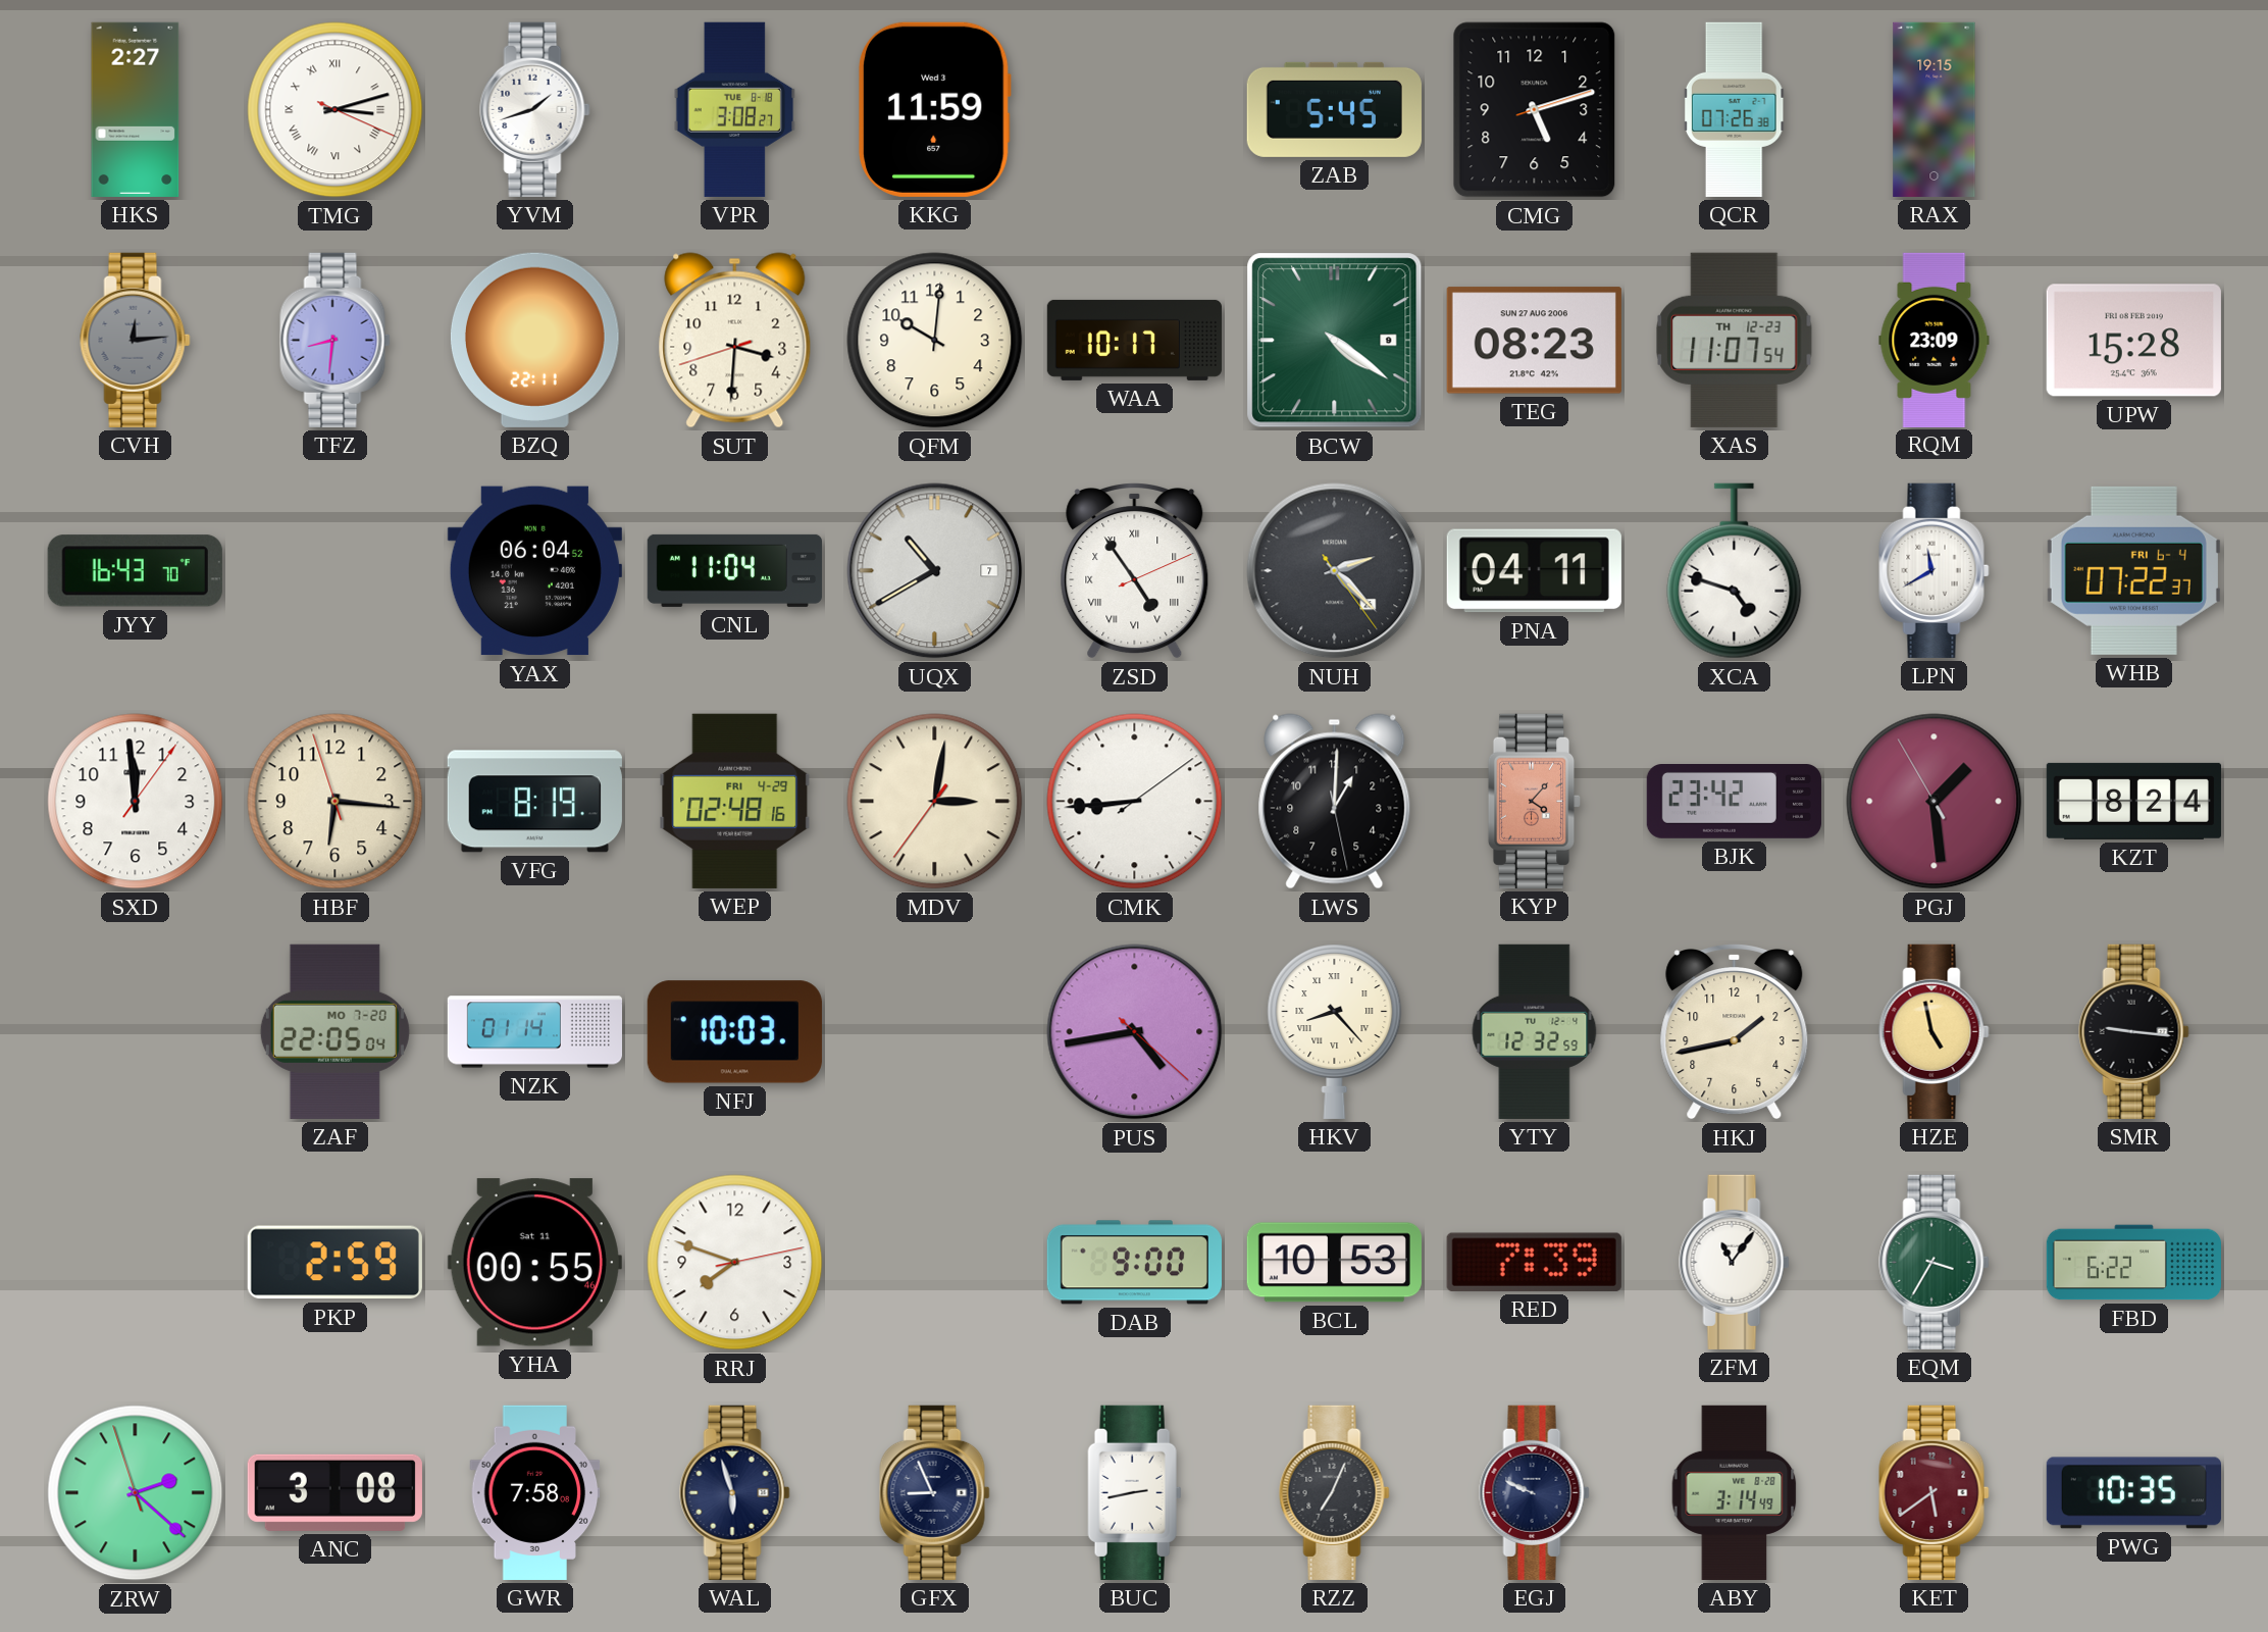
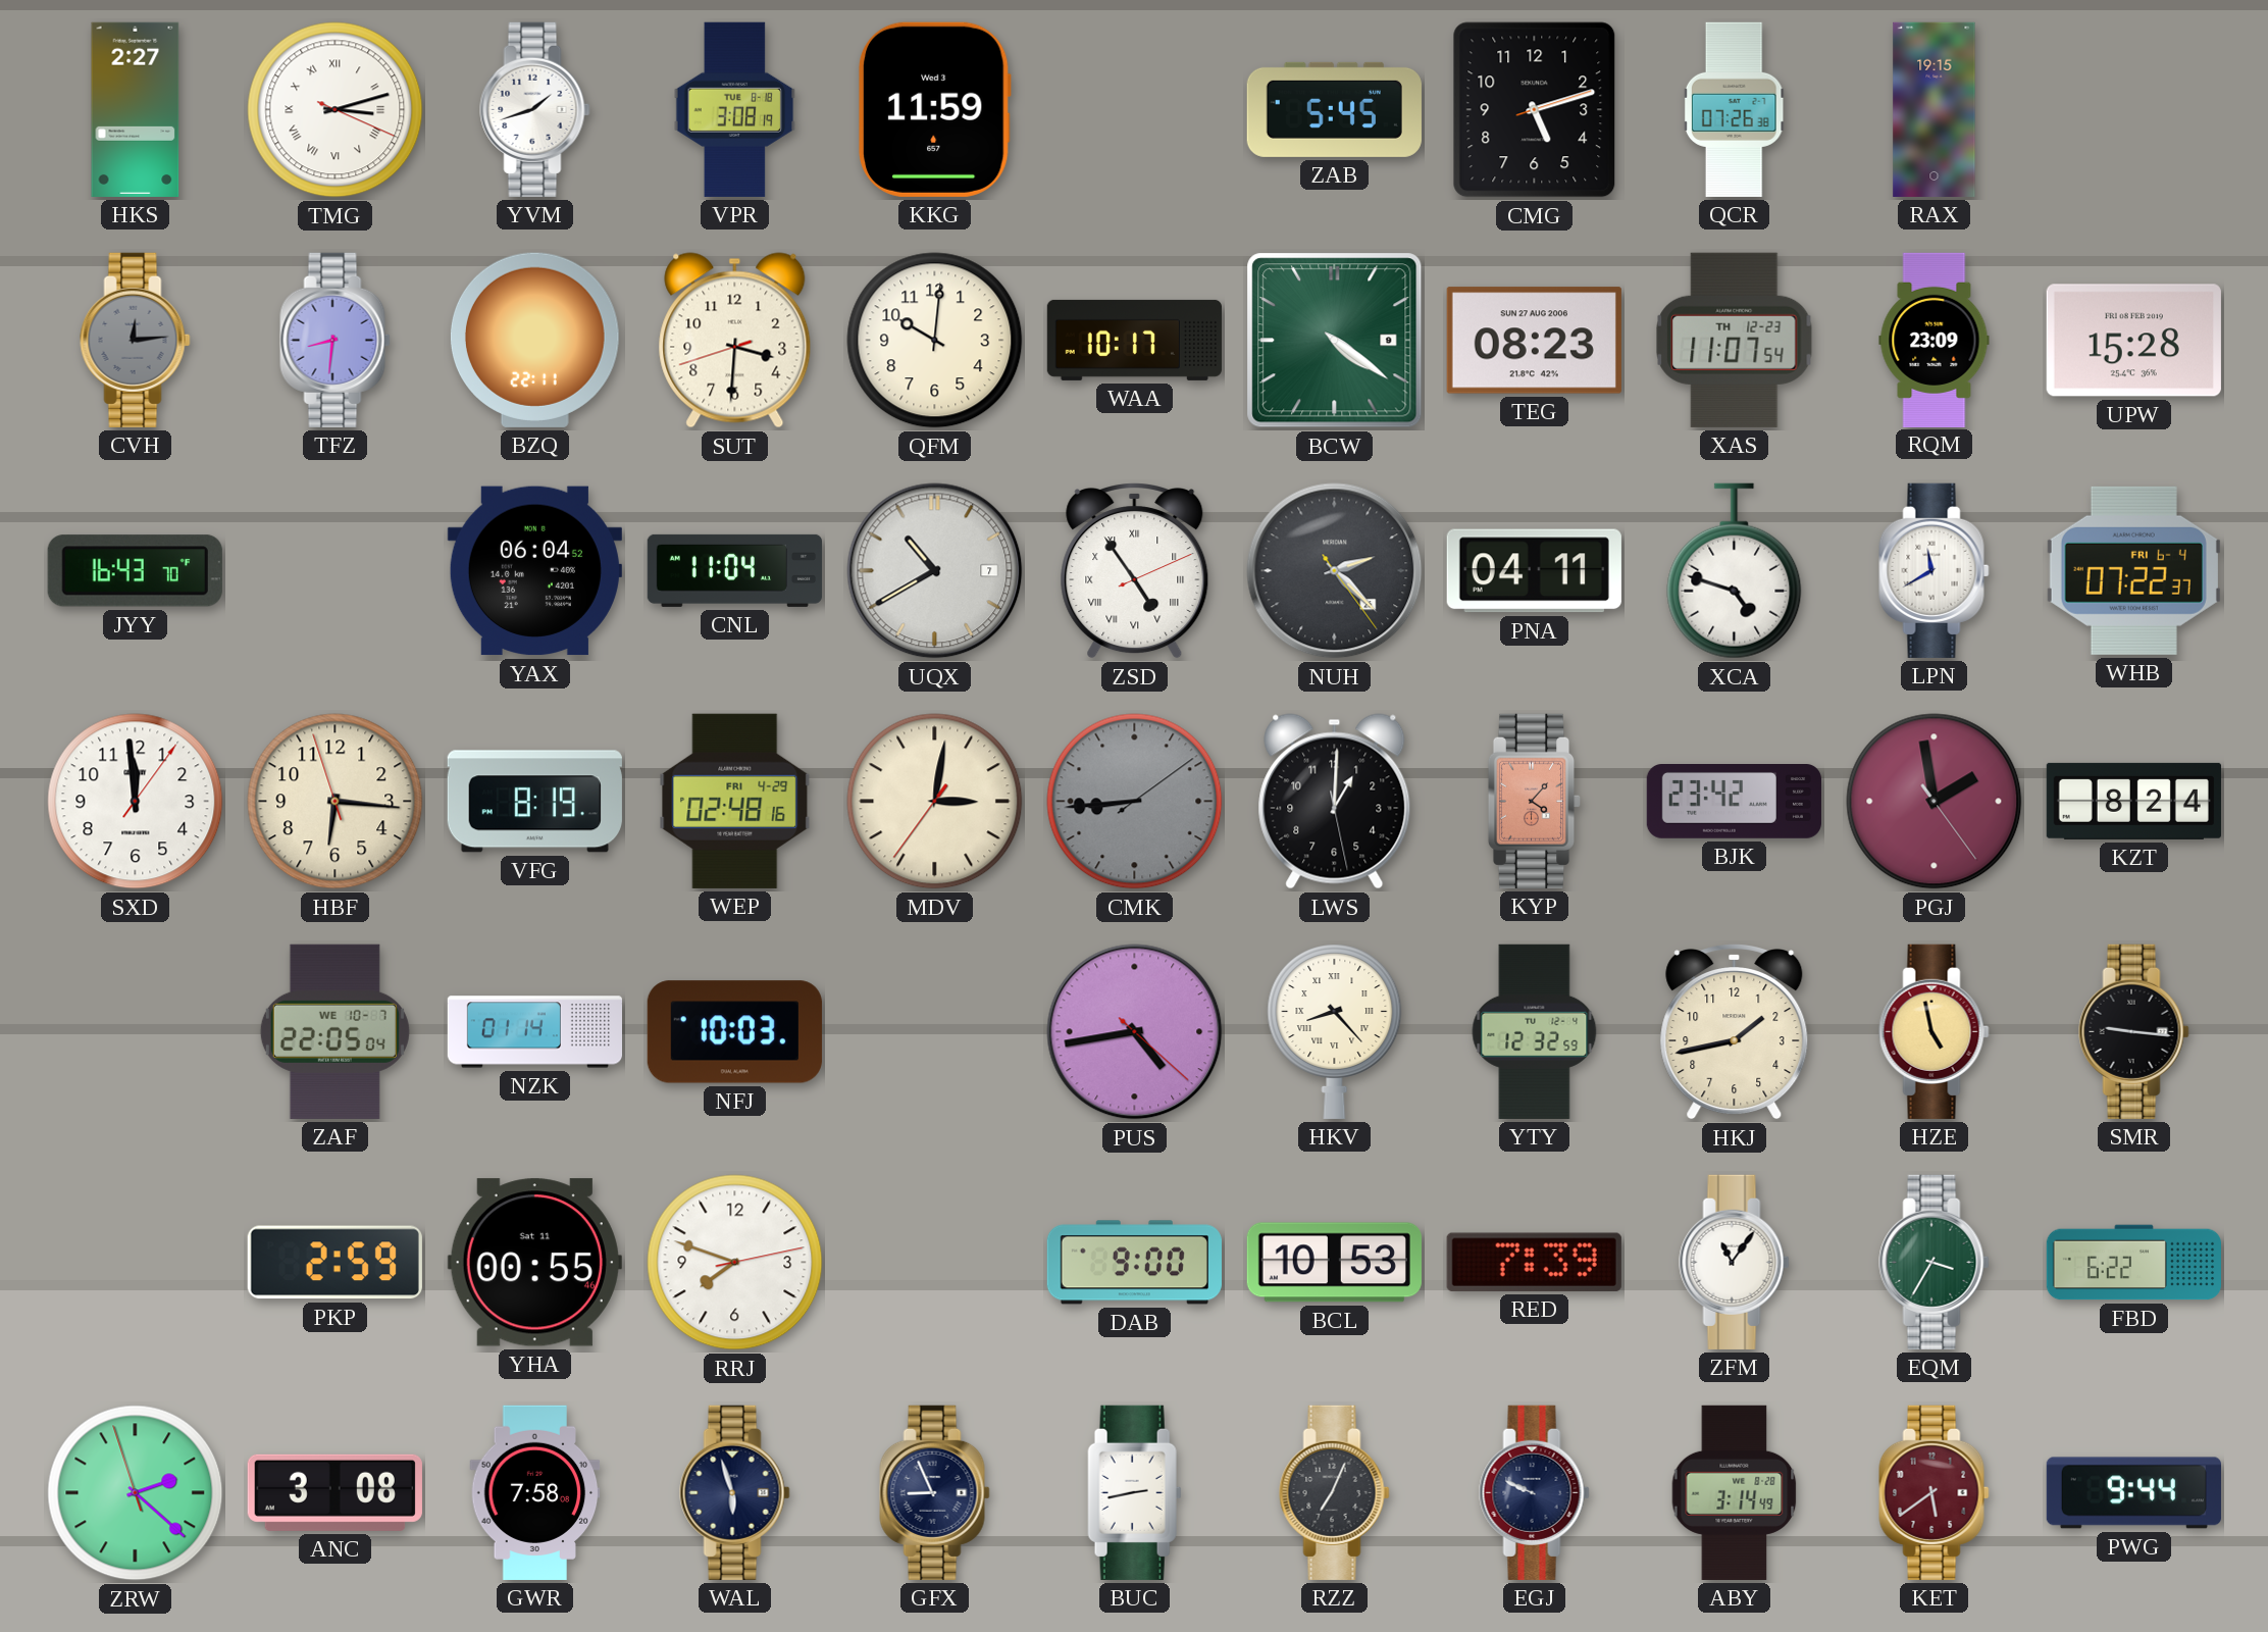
VPR: 3:08:27 -> 3:08:19 (735, 109)
CMK dial: white -> grey (1135, 802)
PGJ: 1:28 -> 1:58 (1935, 802)
ZAF date: MO 7-20 -> WE 10-7 (334, 1031)
PWG: 10:35 -> 9:44 (2133, 1493)
